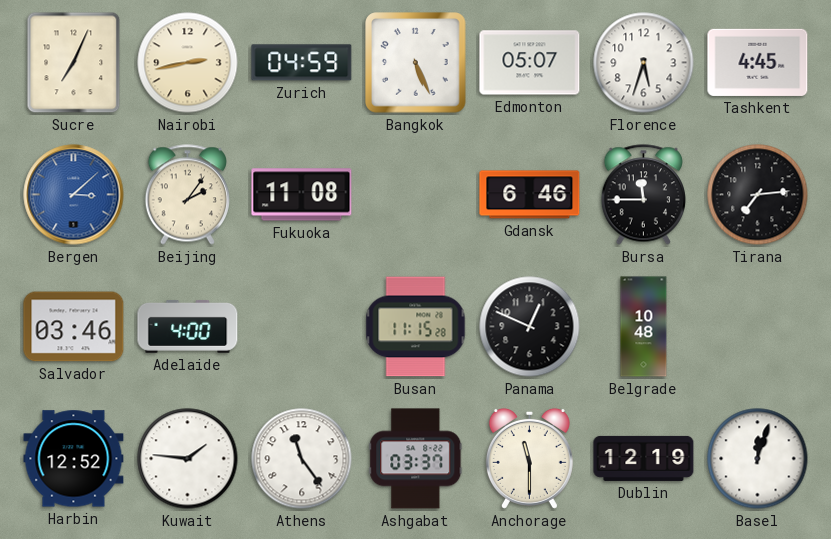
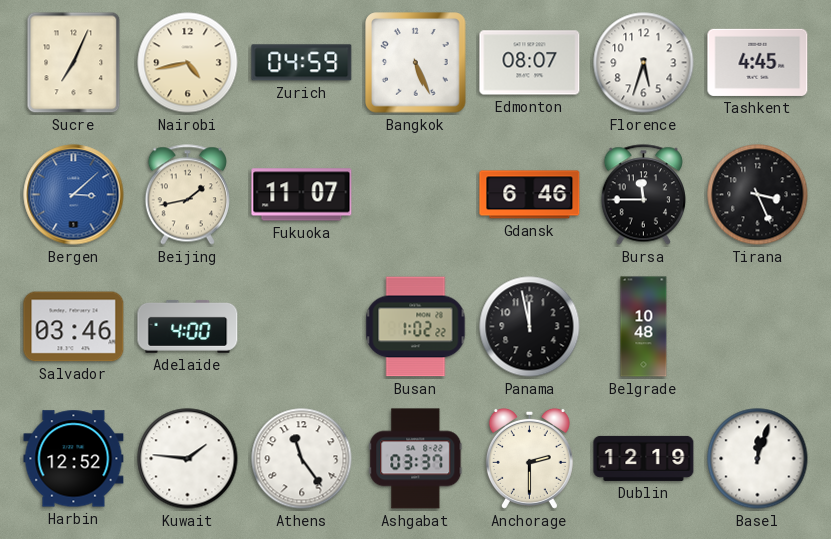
Nairobi: 2:43 -> 4:43 (188, 63)
Edmonton: 05:07 -> 08:07 (530, 63)
Beijing: 2:06 -> 1:43 (187, 195)
Fukuoka: 11:08 -> 11:07 (302, 195)
Tirana: 7:14 -> 3:26 (758, 195)
Busan: 11:15 -> 1:02 (416, 327)
Panama: 12:49 -> 11:58 (530, 327)
Anchorage: 11:30 -> 2:30 (529, 458)
